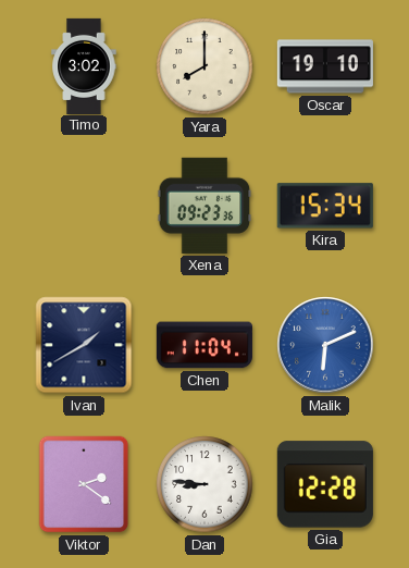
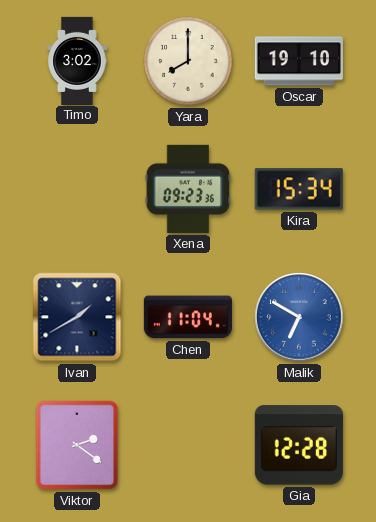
Malik: 6:11 -> 6:50 (299, 317)
Dan: 8:46 -> none (205, 484)
